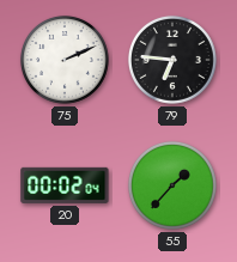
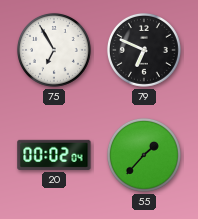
75: 2:11 -> 6:55 (54, 50)
79: 6:46 -> 6:49 (144, 50)
